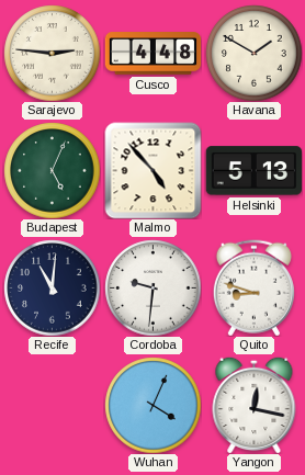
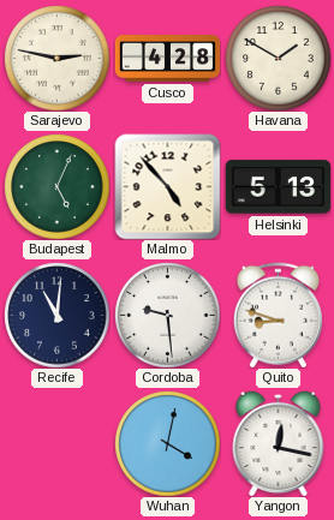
Sarajevo: 2:46 -> 2:47 (56, 58)
Cusco: 4:48 -> 4:28 (167, 59)
Cordoba: 9:31 -> 9:29 (167, 315)
Wuhan: 4:04 -> 4:02 (167, 443)
